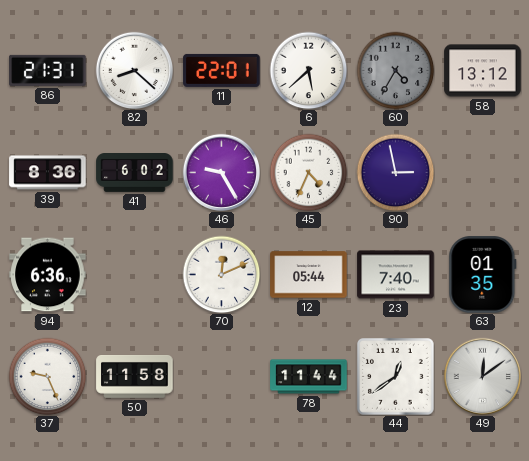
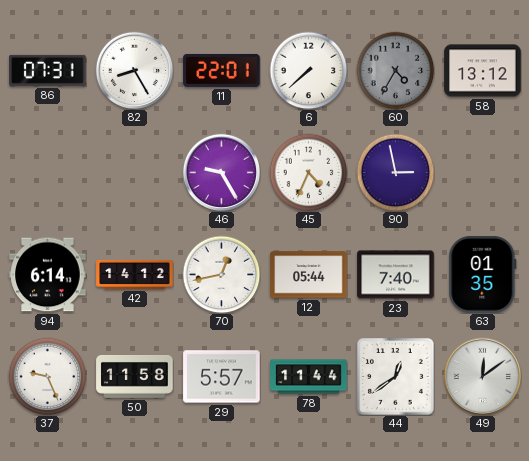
86: 21:31 -> 07:31 (48, 70)
82: 8:22 -> 8:25 (134, 70)
6: 5:38 -> 7:38 (308, 70)
39: 8:36 -> none (48, 173)
41: 6:02 -> none (135, 173)
94: 6:36 -> 6:14 (48, 275)
42: none -> 14:12 (135, 274)
70: 12:11 -> 12:43 (221, 274)
29: none -> 5:57 (222, 377)
